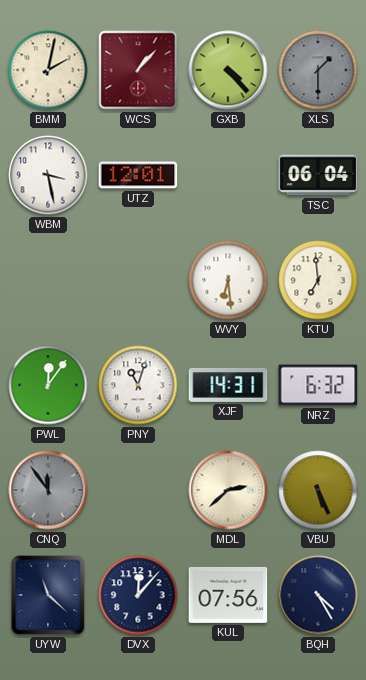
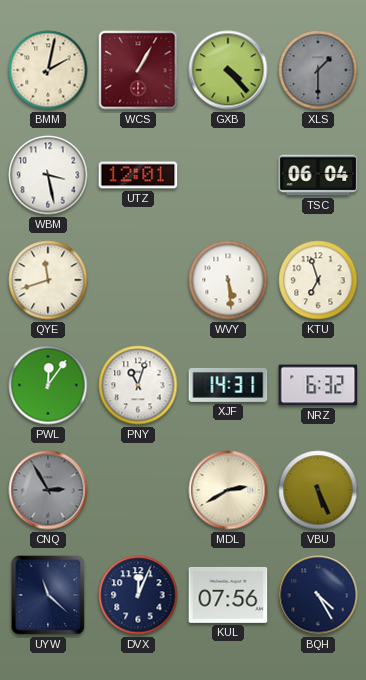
WCS: 1:07 -> 1:05 (138, 70)
QYE: none -> 11:42 (48, 280)
WVY: 6:29 -> 5:29 (228, 280)
KTU: 6:59 -> 6:57 (318, 280)
CNQ: 11:54 -> 2:55 (48, 490)
MDL: 2:38 -> 2:40 (228, 490)
DVX: 12:07 -> 12:04 (138, 595)
